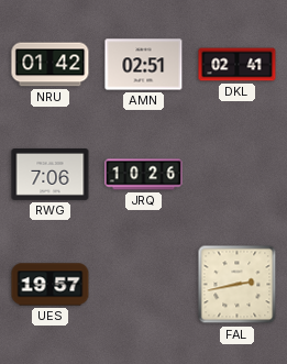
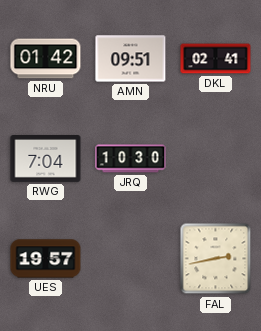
AMN: 02:51 -> 09:51 (131, 59)
RWG: 7:06 -> 7:04 (46, 159)
JRQ: 10:26 -> 10:30 (131, 159)
